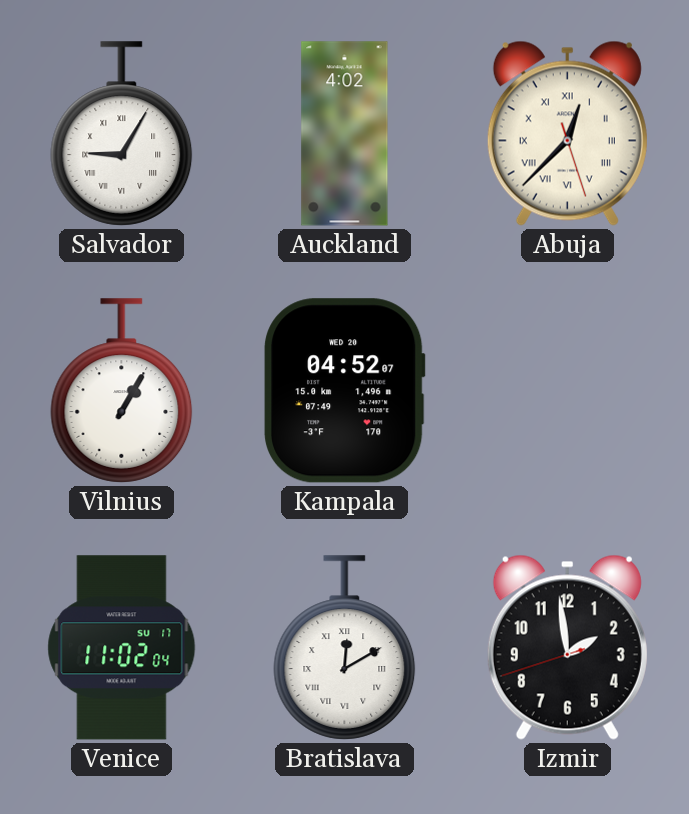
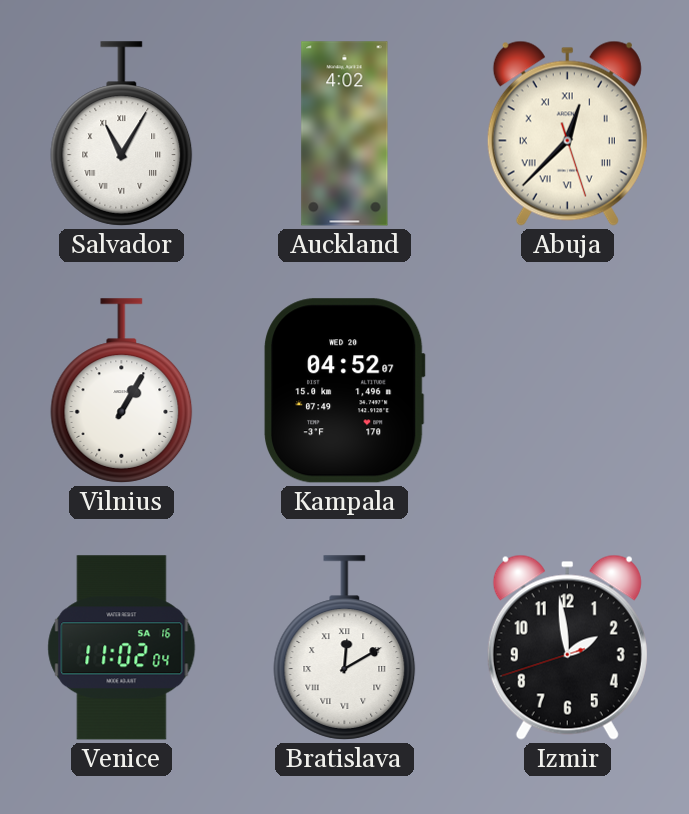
Salvador: 9:05 -> 11:05 (122, 134)
Venice date: SU 17 -> SA 16 (122, 648)
